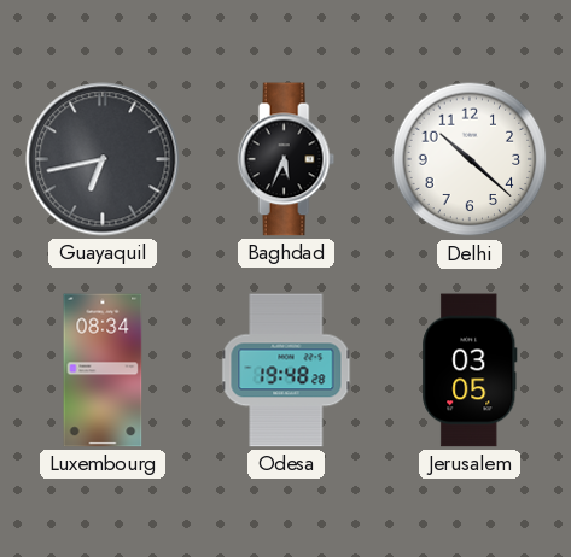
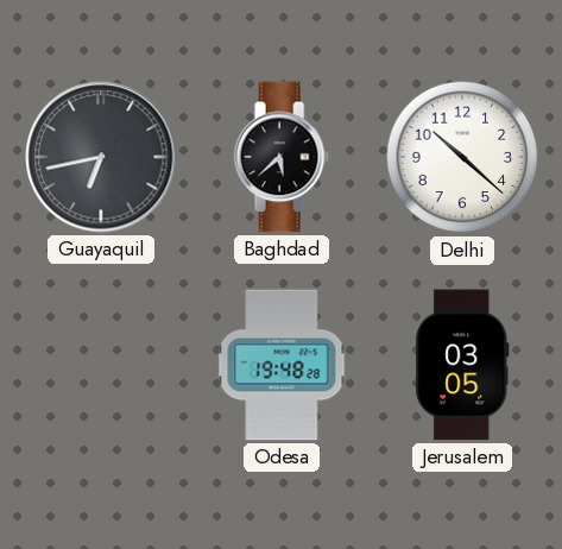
Baghdad: 5:34 -> 5:38 (282, 157)
Luxembourg: 08:34 -> none (103, 370)
